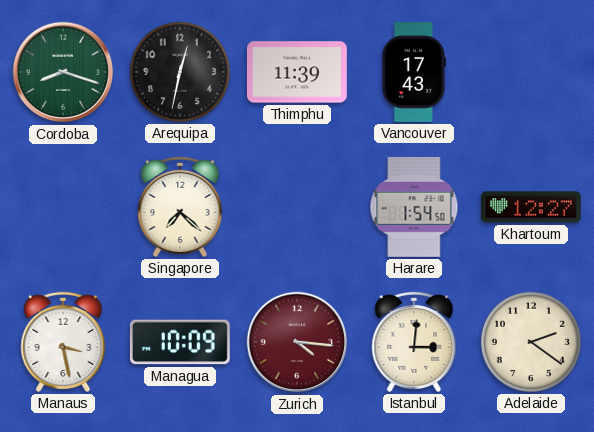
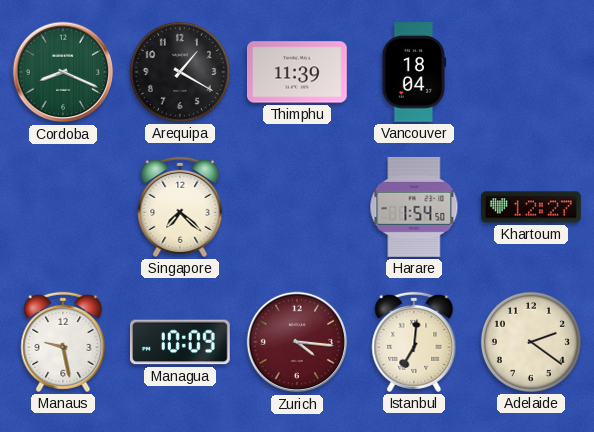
Cordoba: 8:18 -> 8:19 (63, 72)
Arequipa: 12:32 -> 1:20 (180, 72)
Vancouver: 17:43 -> 18:04 (414, 73)
Manaus: 3:28 -> 9:28 (63, 342)
Istanbul: 3:01 -> 7:01 (414, 342)
